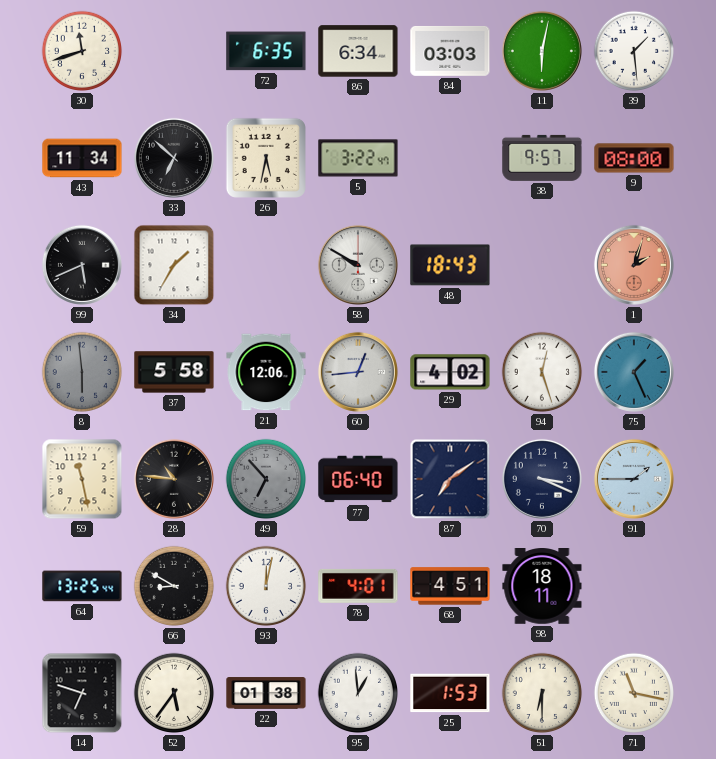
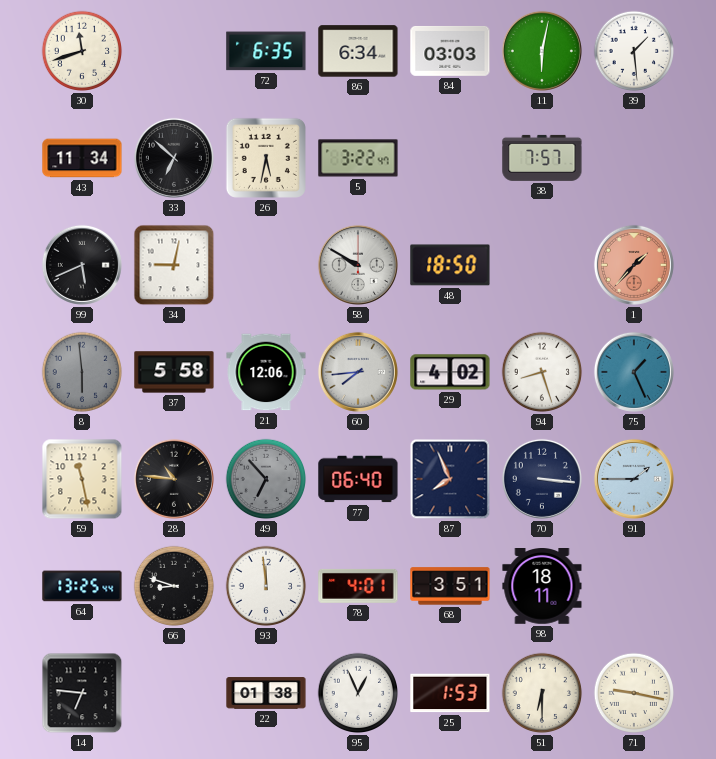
38: 9:57 -> 7:57 (542, 158)
9: 08:00 -> none (634, 158)
34: 1:35 -> 9:02 (174, 265)
48: 18:43 -> 18:50 (450, 265)
1: 2:03 -> 1:37 (634, 265)
60: 12:44 -> 7:44 (358, 372)
94: 12:27 -> 8:27 (542, 372)
87: 7:09 -> 7:56 (450, 479)
70: 3:19 -> 3:16 (542, 479)
66: 8:50 -> 8:48 (174, 586)
93: 12:02 -> 11:59 (266, 586)
68: 4:51 -> 3:51 (450, 586)
14: 6:48 -> 6:46 (82, 693)
52: 5:36 -> none (174, 693)
95: 12:59 -> 12:56 (358, 693)
71: 11:17 -> 9:17 (634, 693)
